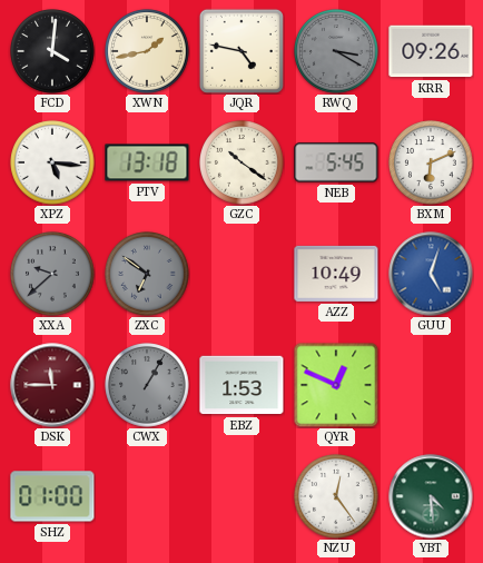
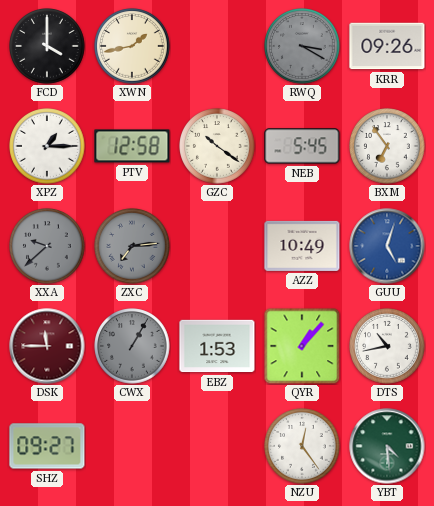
FCD: 4:01 -> 4:00 (47, 46)
JQR: 4:47 -> none (241, 51)
XPZ: 5:16 -> 1:15 (47, 146)
PTV: 13:18 -> 12:58 (132, 146)
BXM: 6:11 -> 6:54 (387, 146)
ZXC: 6:51 -> 7:14 (132, 246)
QYR: 12:49 -> 1:07 (302, 346)
DTS: none -> 10:43 (387, 346)
SHZ: 01:00 -> 09:27 (47, 446)
